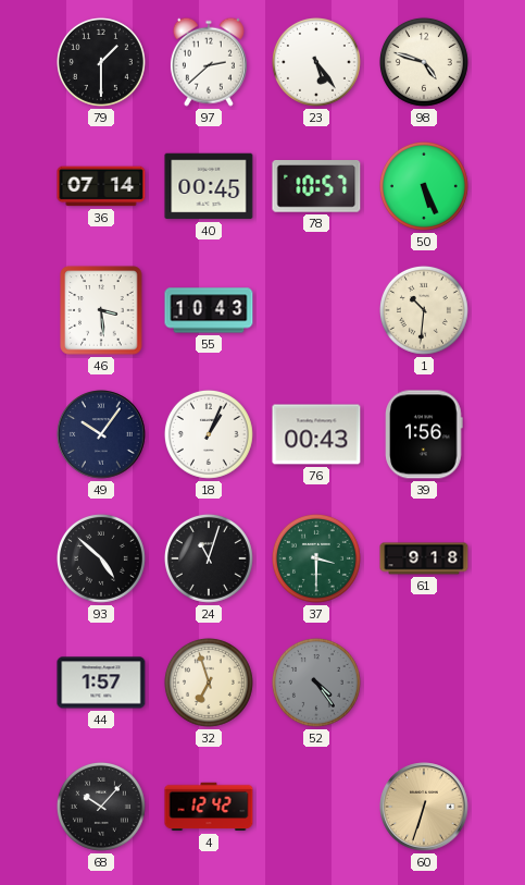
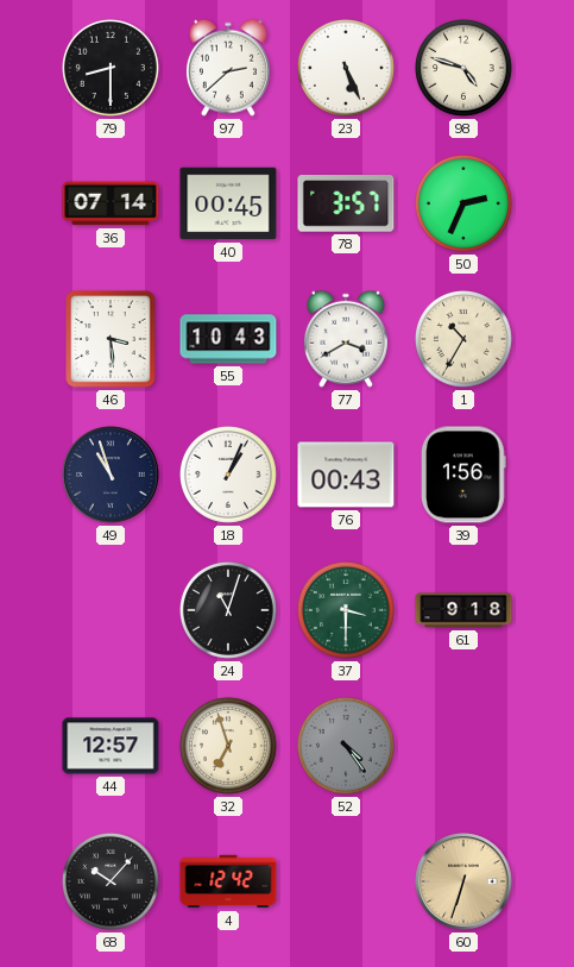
79: 1:30 -> 8:30 (111, 68)
23: 5:24 -> 5:26 (346, 68)
78: 10:57 -> 3:57 (346, 205)
50: 5:26 -> 2:34 (463, 203)
77: none -> 3:40 (346, 339)
1: 10:31 -> 10:35 (463, 339)
49: 10:06 -> 10:57 (111, 475)
93: 4:52 -> none (101, 558)
44: 1:57 -> 12:57 (111, 746)
